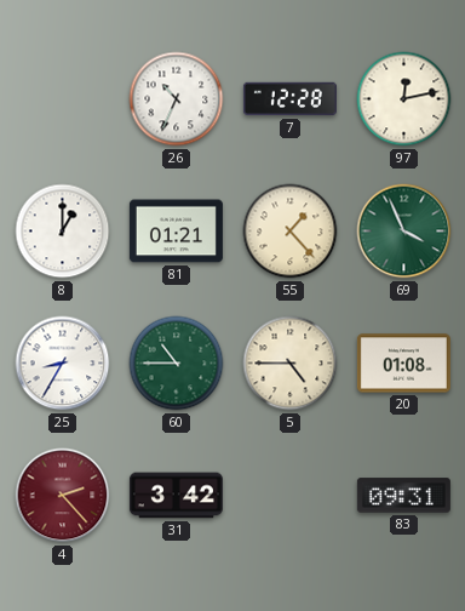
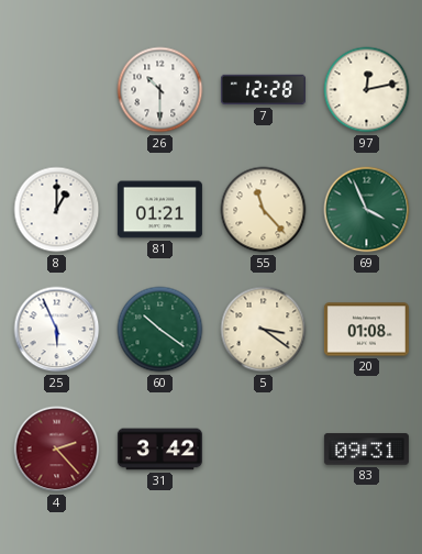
26: 10:34 -> 10:30 (160, 90)
55: 1:23 -> 11:23 (264, 210)
25: 8:35 -> 5:56 (57, 330)
60: 10:45 -> 10:21 (160, 330)
5: 4:45 -> 3:21 (264, 330)
